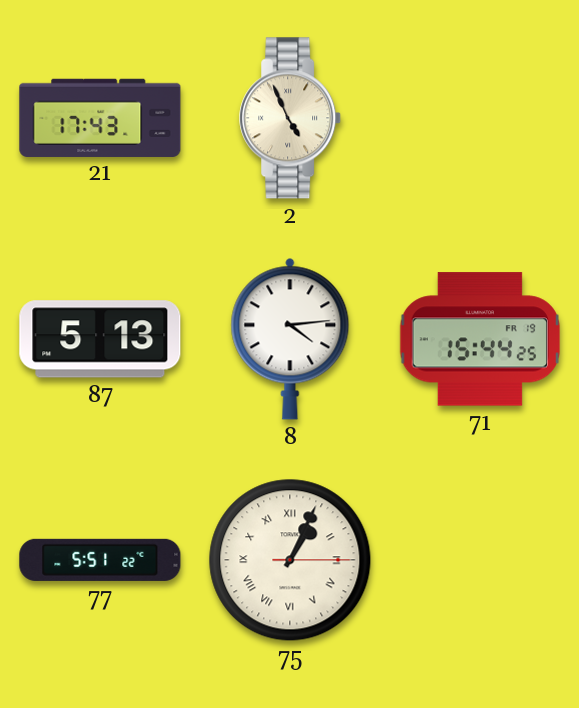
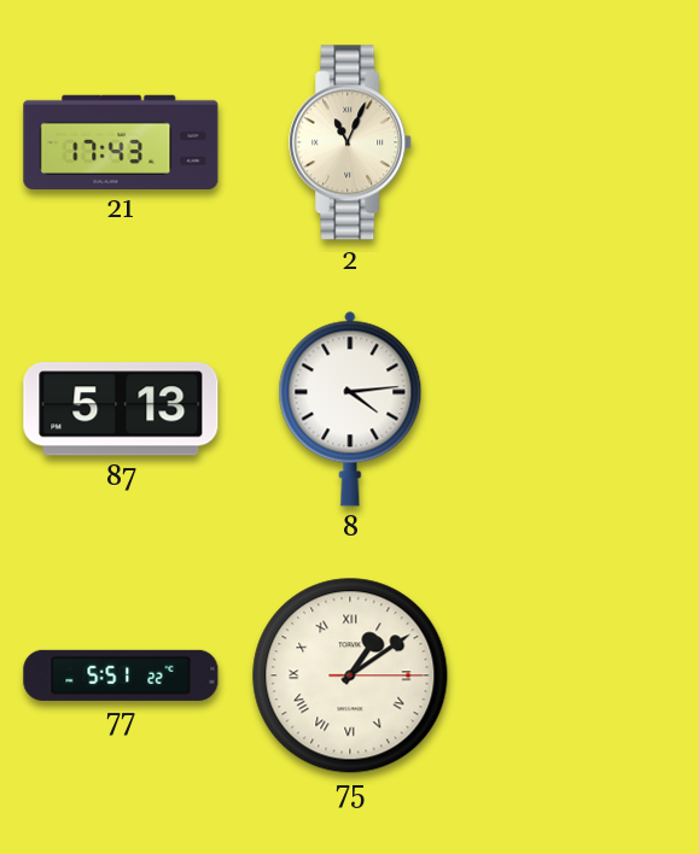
2: 4:56 -> 11:04 (351, 142)
71: 15:44 -> none (479, 339)
75: 1:04 -> 1:09 (350, 675)
